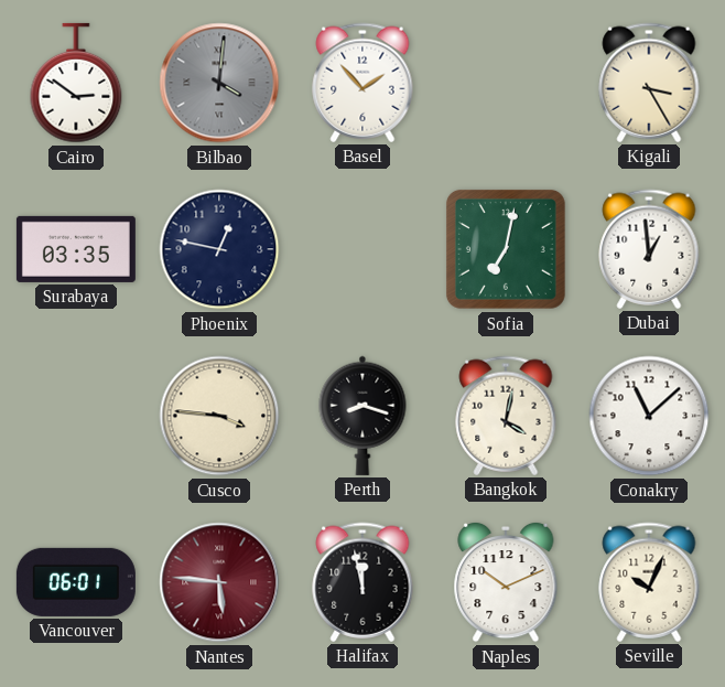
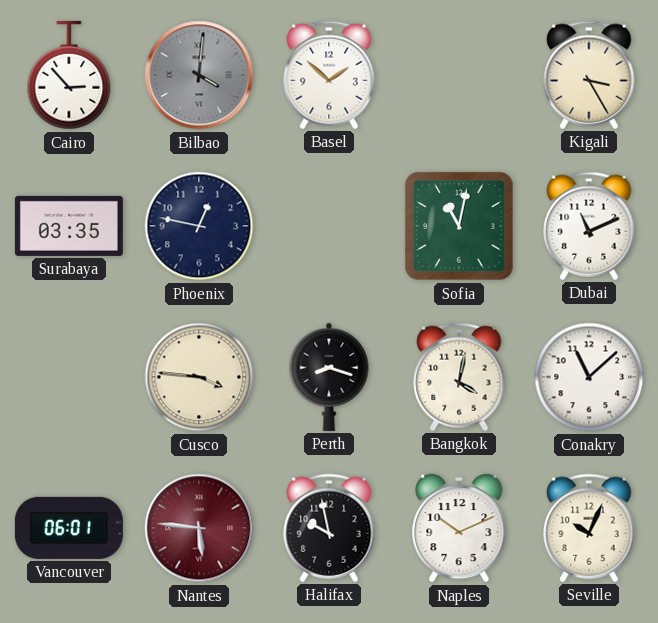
Cairo: 2:51 -> 2:53 (69, 75)
Basel: 1:53 -> 1:52 (329, 75)
Sofia: 7:02 -> 11:02 (459, 226)
Dubai: 12:59 -> 11:11 (589, 226)
Halifax: 11:58 -> 9:58 (329, 528)
